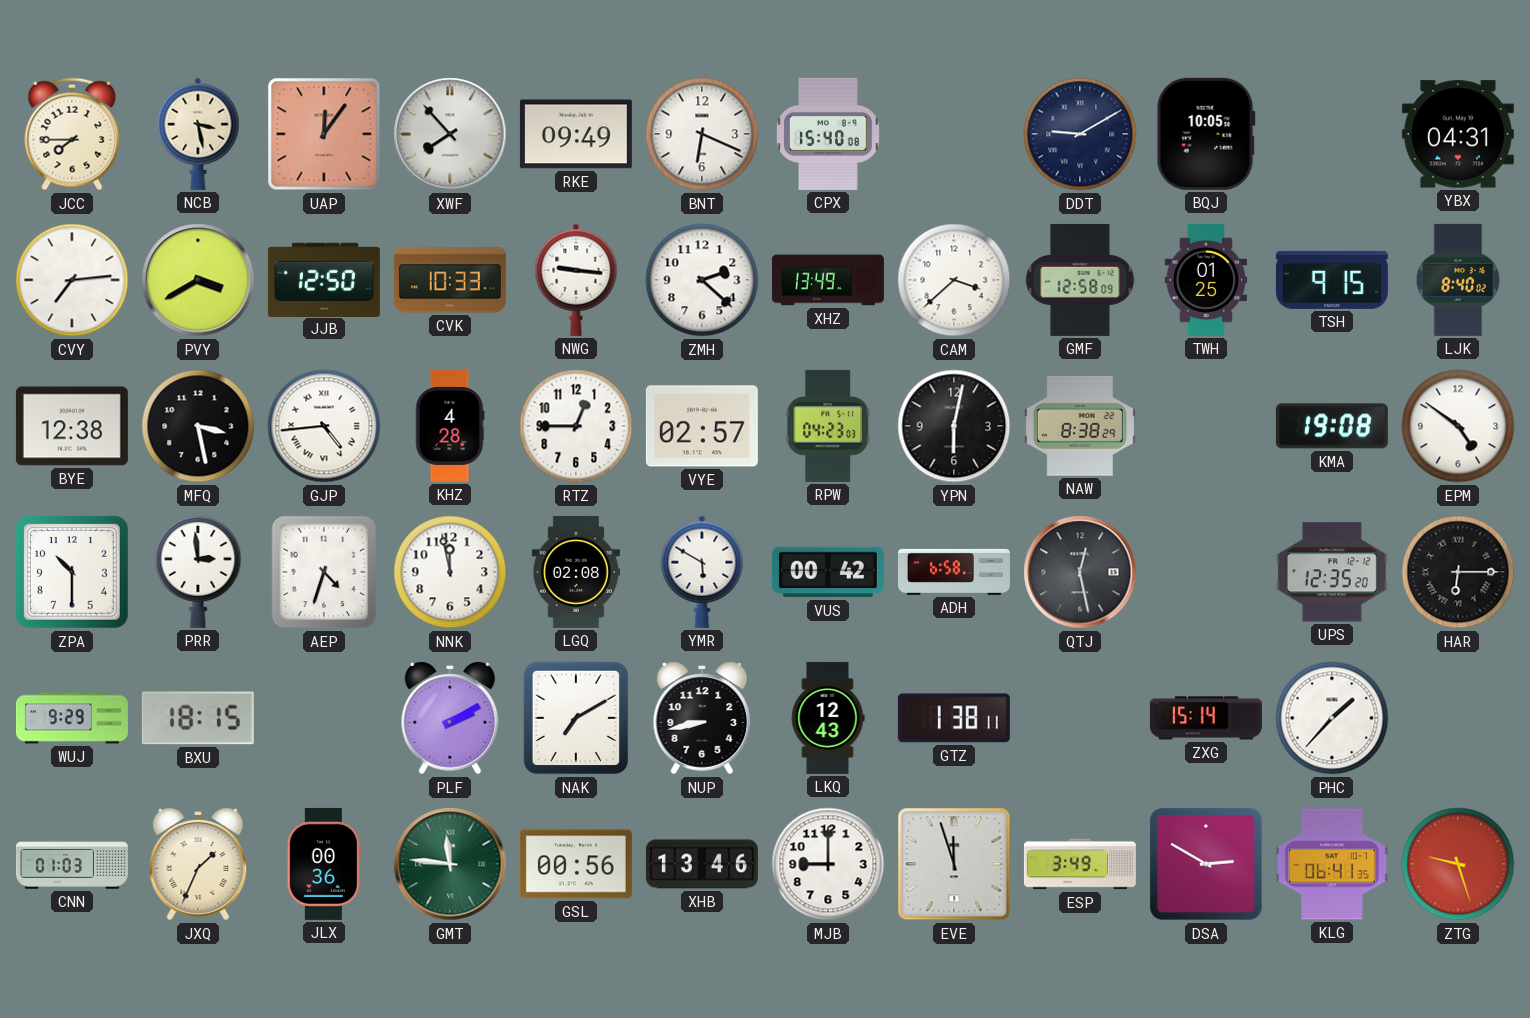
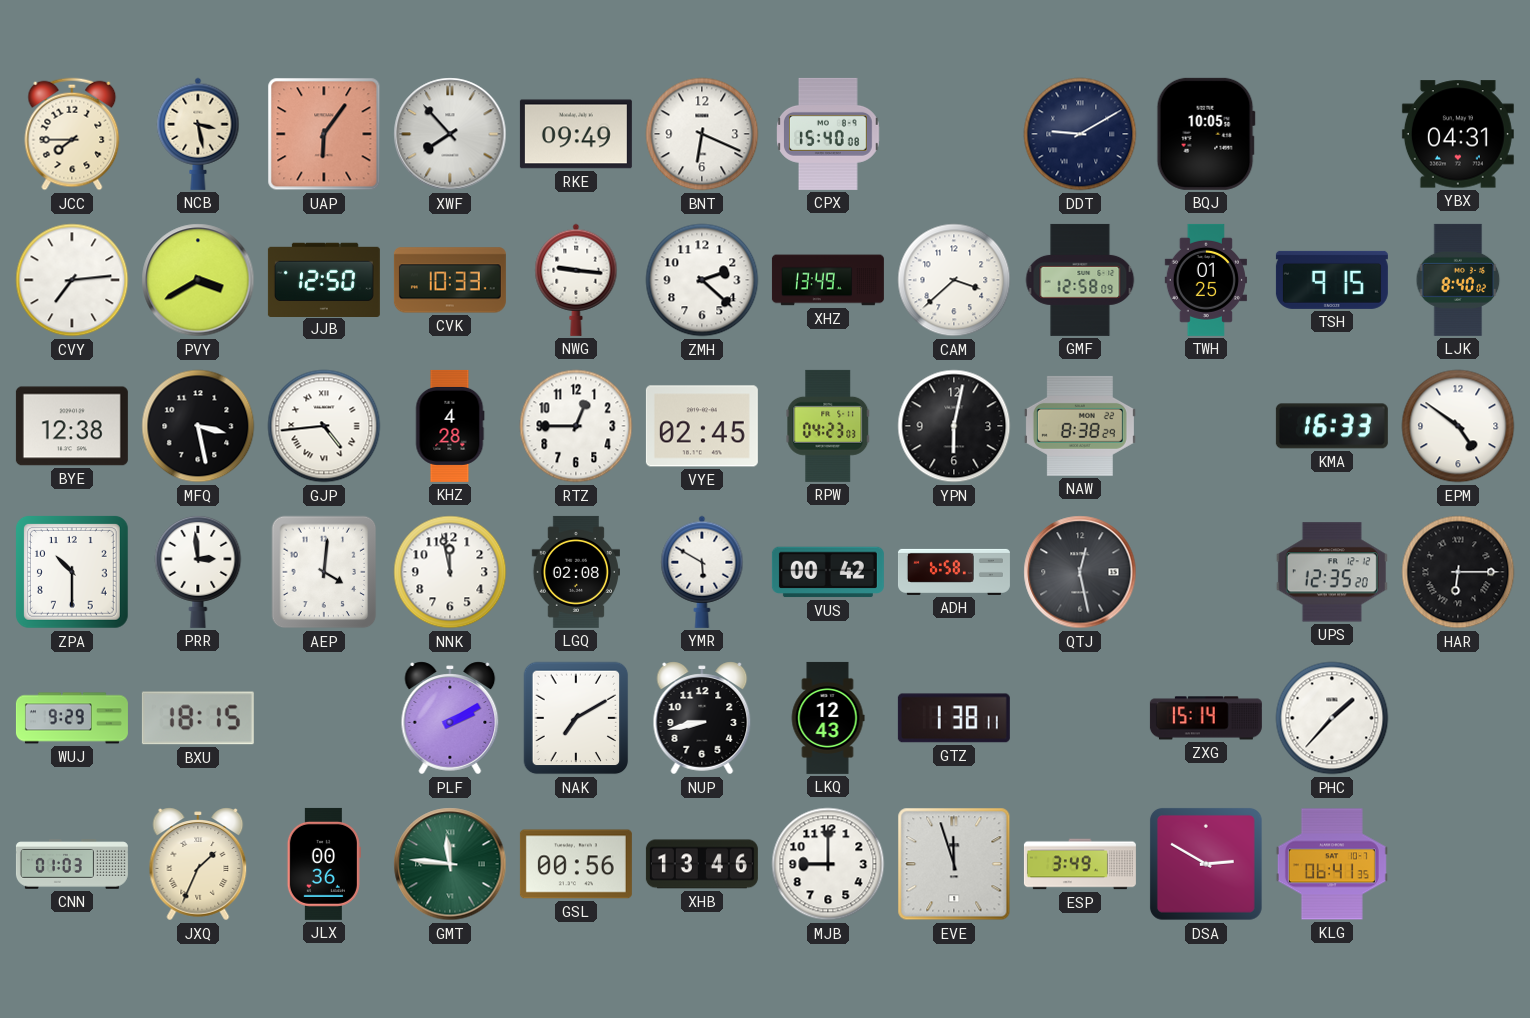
UAP: 12:06 -> 6:06 (324, 134)
VYE: 02:57 -> 02:45 (702, 426)
KMA: 19:08 -> 16:33 (1332, 426)
AEP: 4:33 -> 4:01 (324, 572)
ZTG: 9:27 -> none (1458, 864)
